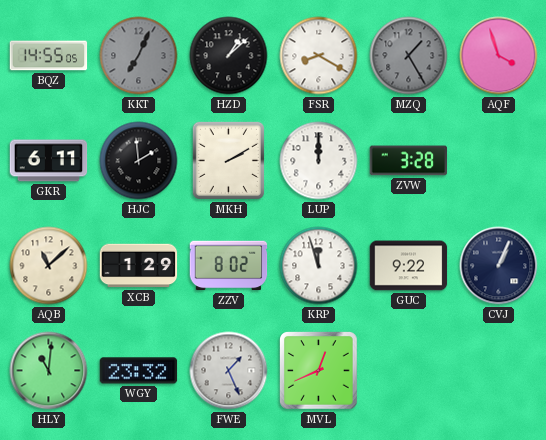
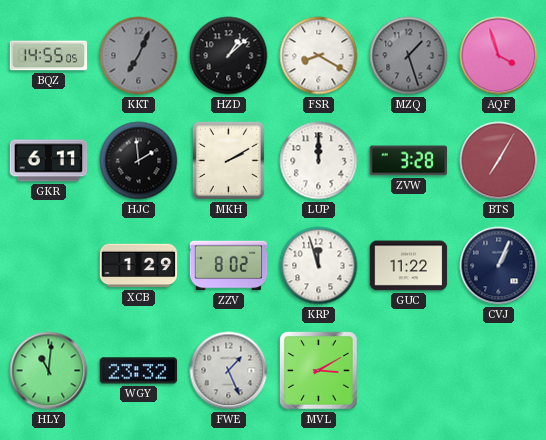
MZQ: 1:25 -> 1:27 (409, 56)
BTS: none -> 7:05 (499, 161)
AQB: 11:08 -> none (49, 266)
GUC: 9:22 -> 11:22 (409, 266)
MVL: 12:41 -> 3:10 (319, 371)
